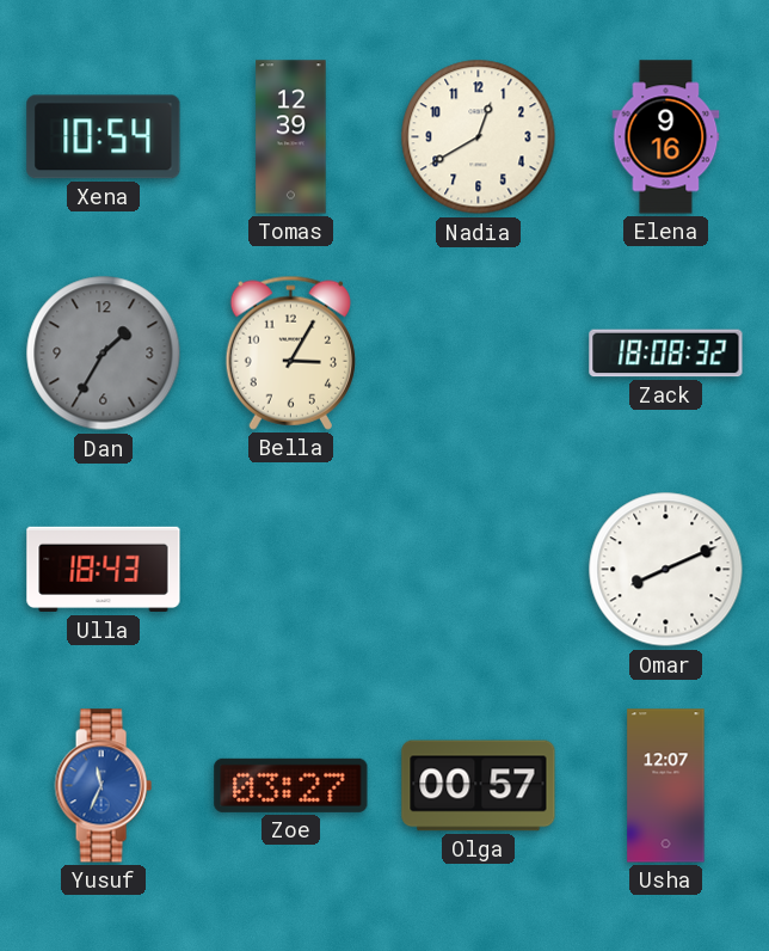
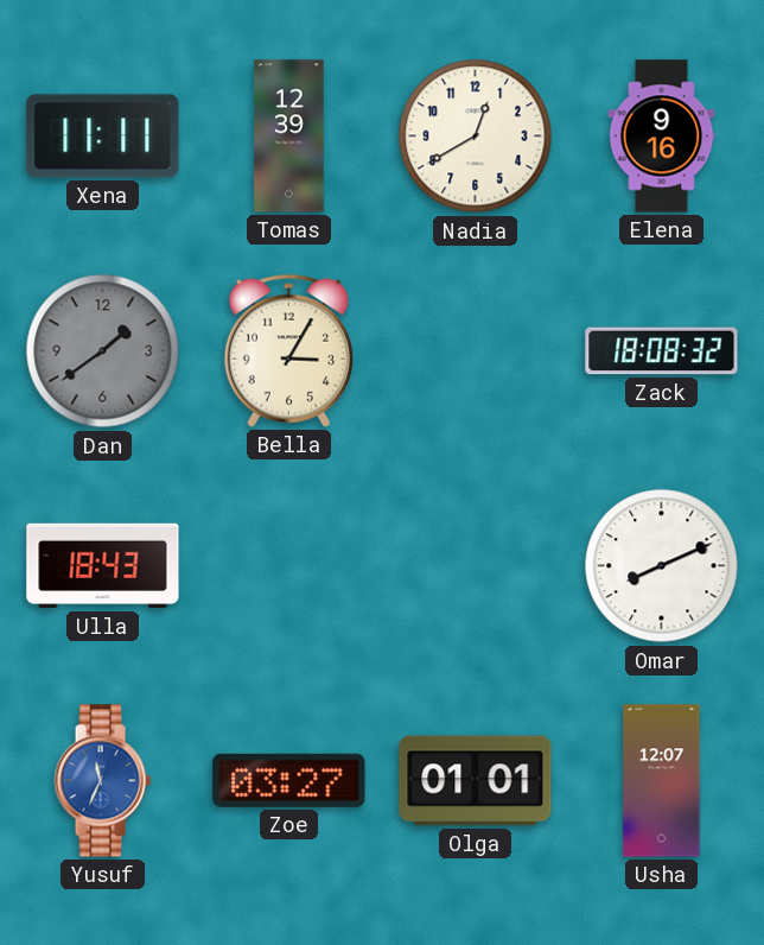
Xena: 10:54 -> 11:11 (103, 137)
Dan: 1:35 -> 1:39 (103, 351)
Olga: 00:57 -> 01:01 (476, 781)
